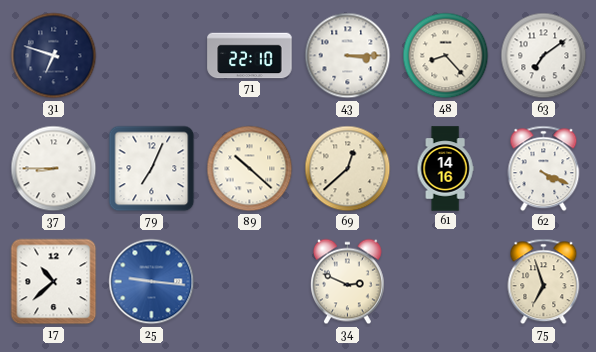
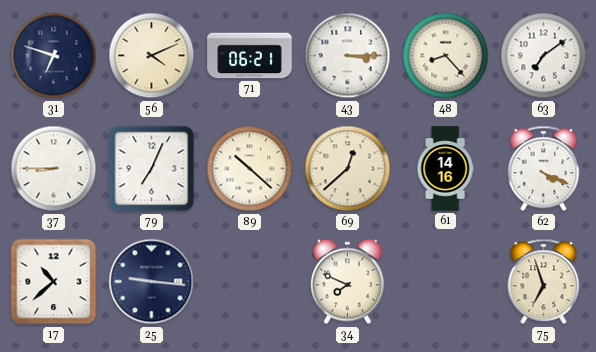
56: none -> 4:11 (152, 56)
71: 22:10 -> 06:21 (250, 56)
25 dial: blue -> navy (152, 282)
34: 2:49 -> 7:49 (347, 282)
